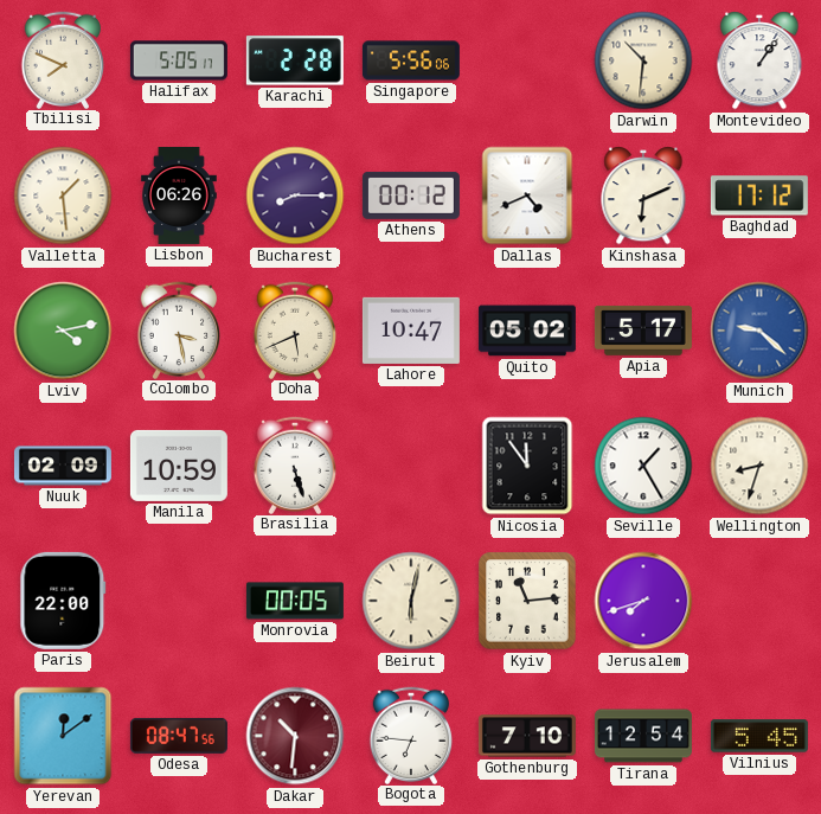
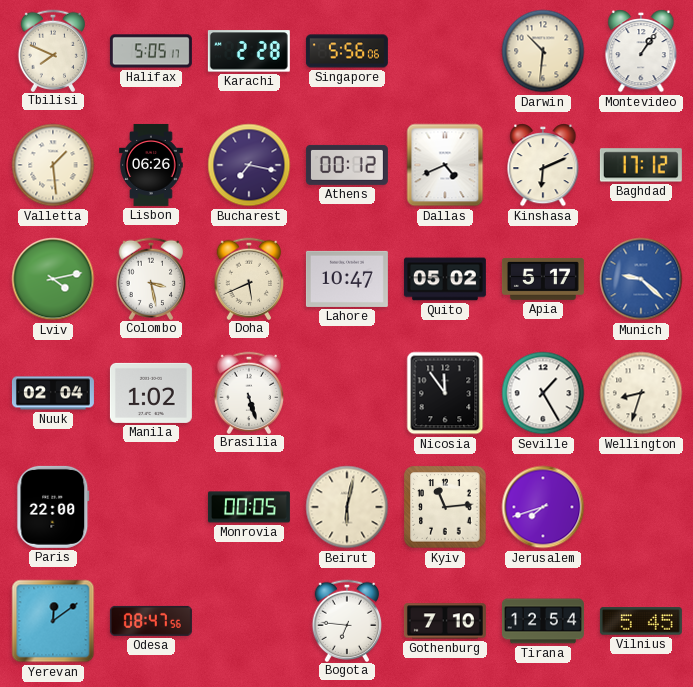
Bucharest: 8:15 -> 7:17 (249, 165)
Nuuk: 02:09 -> 02:04 (53, 393)
Manila: 10:59 -> 1:02 (151, 393)
Dakar: 10:31 -> none (295, 736)
